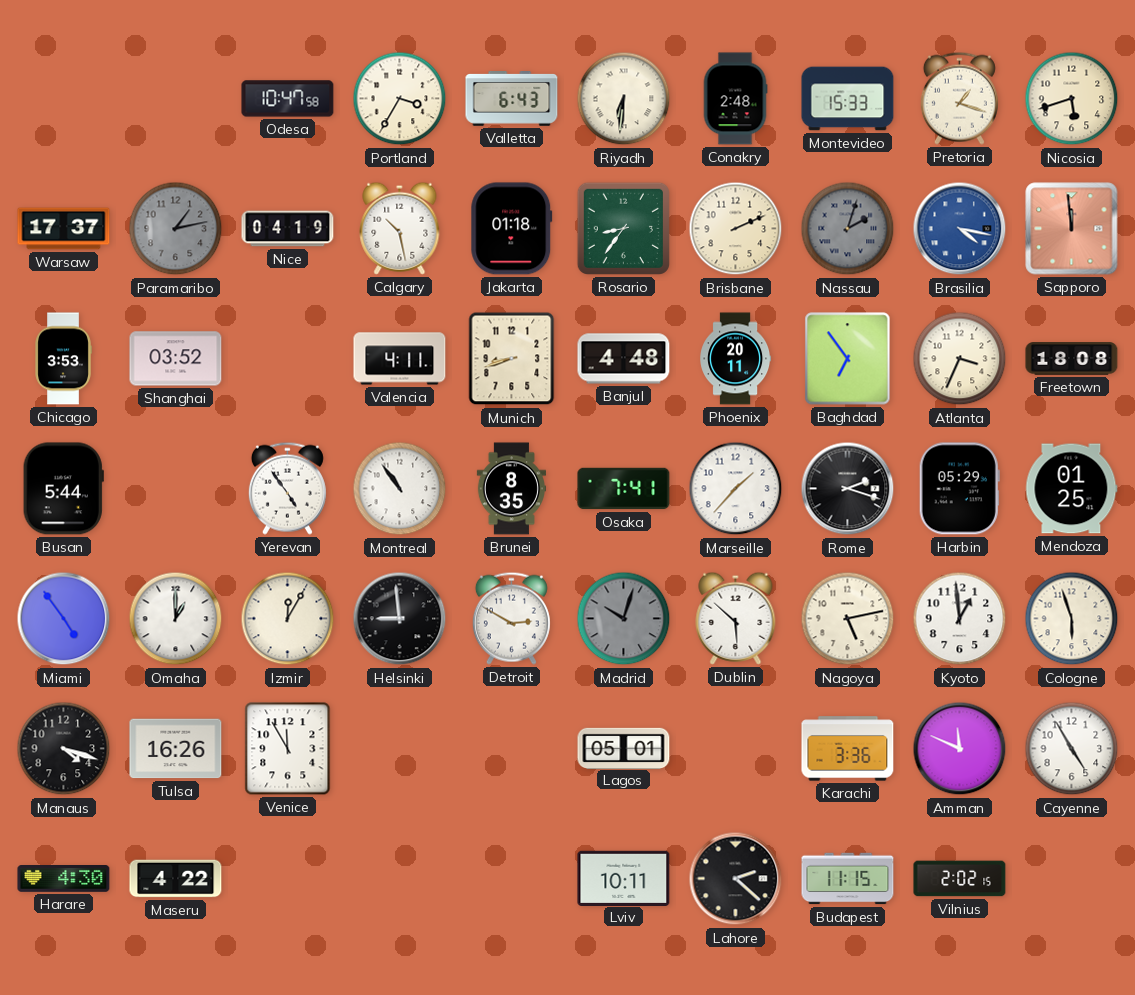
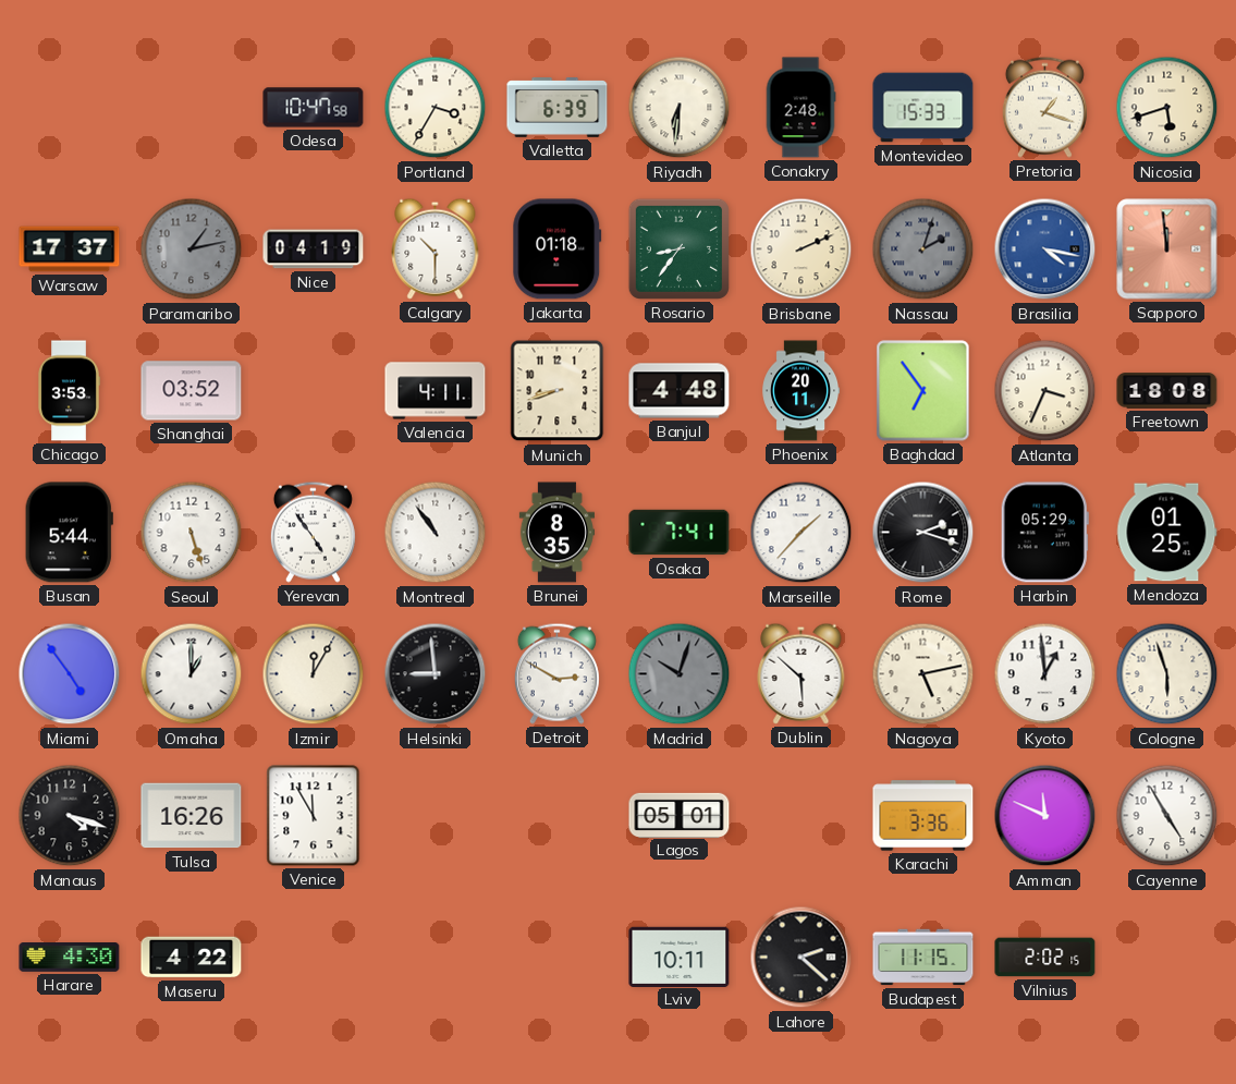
Valletta: 6:43 -> 6:39 (558, 108)
Calgary: 10:28 -> 10:30 (436, 248)
Seoul: none -> 5:27 (192, 533)
